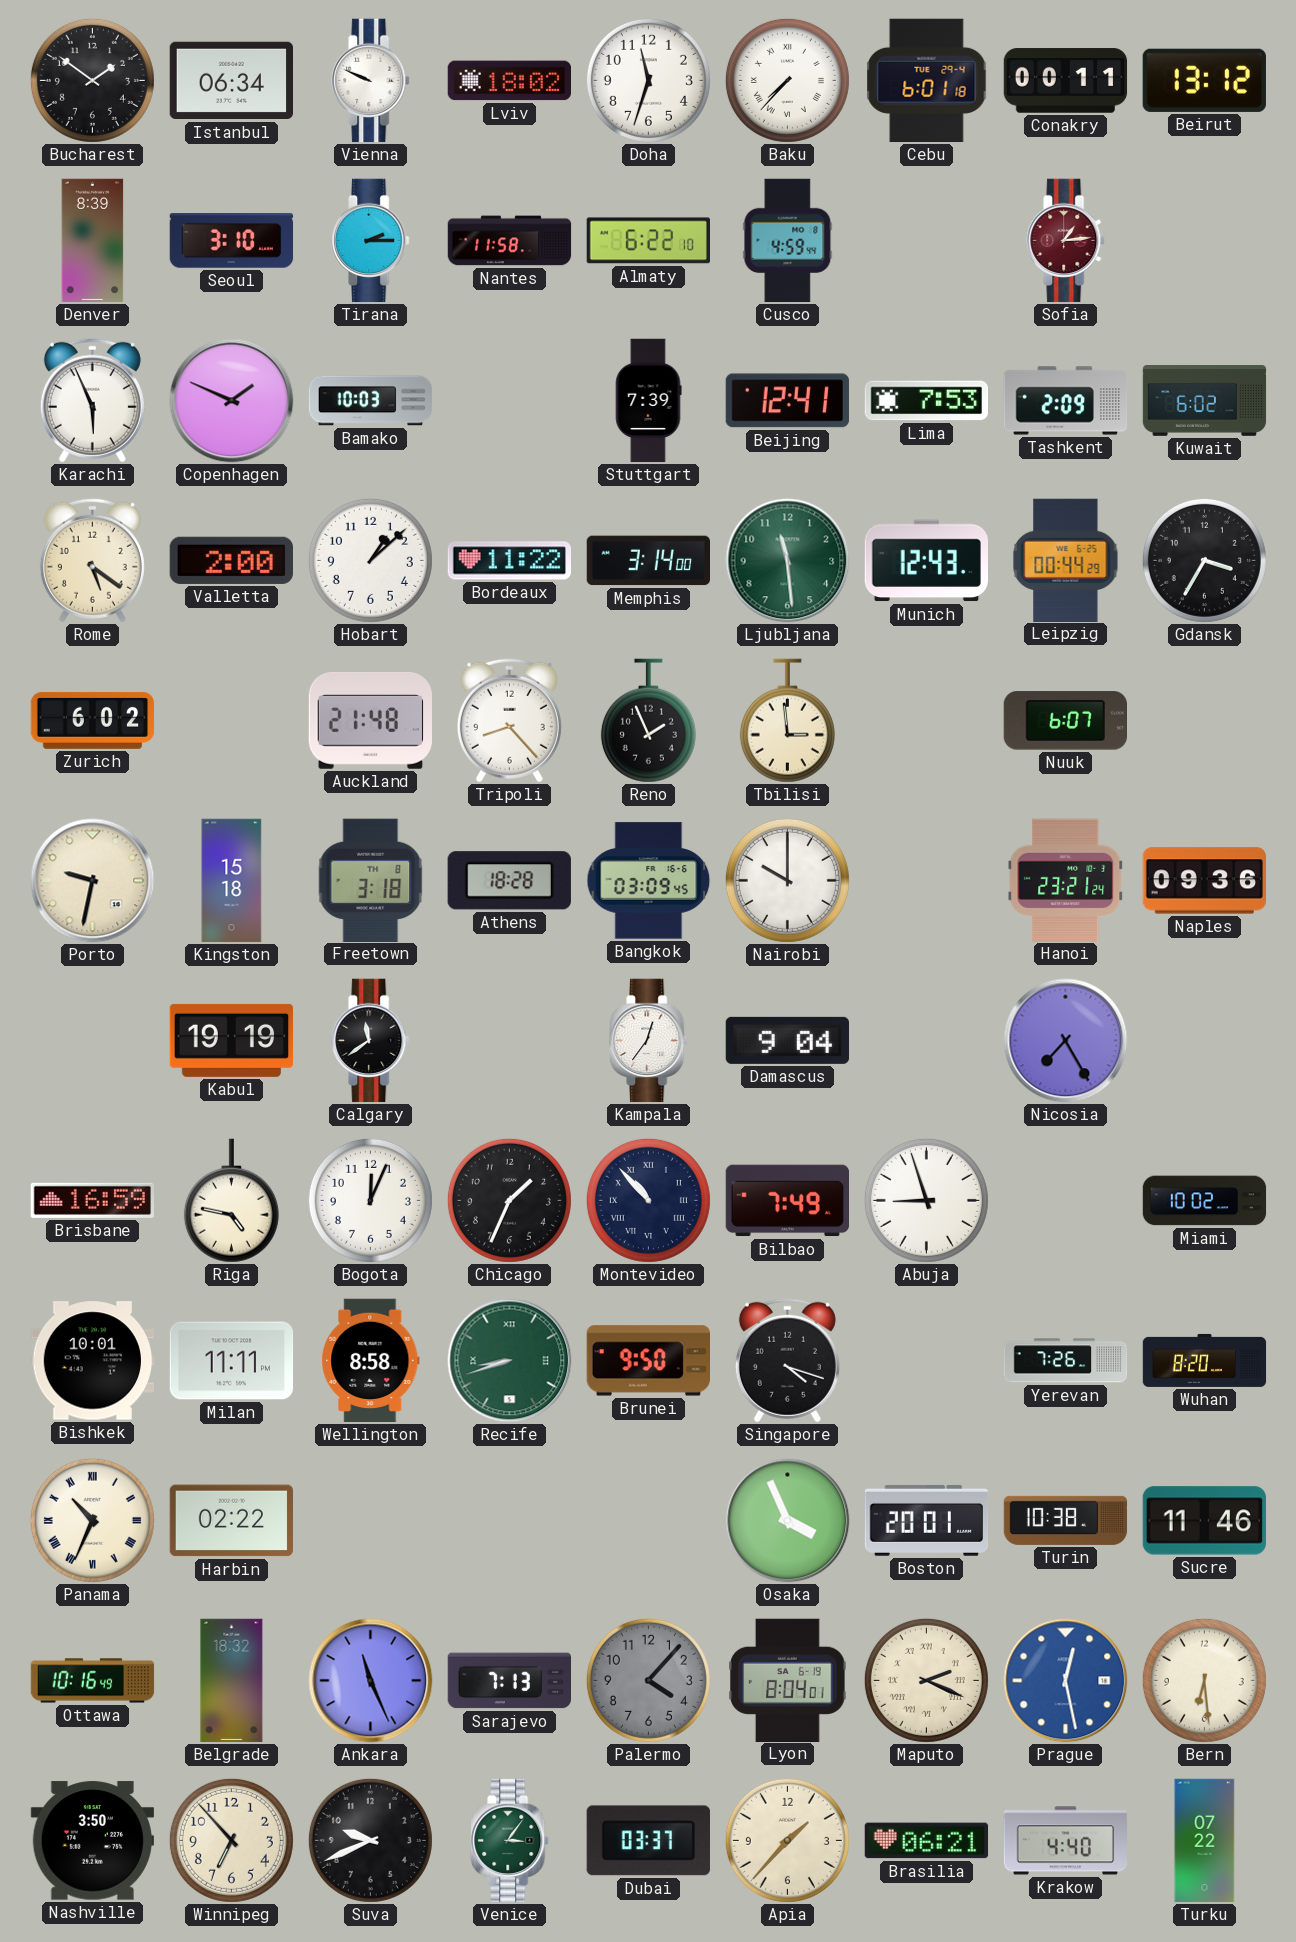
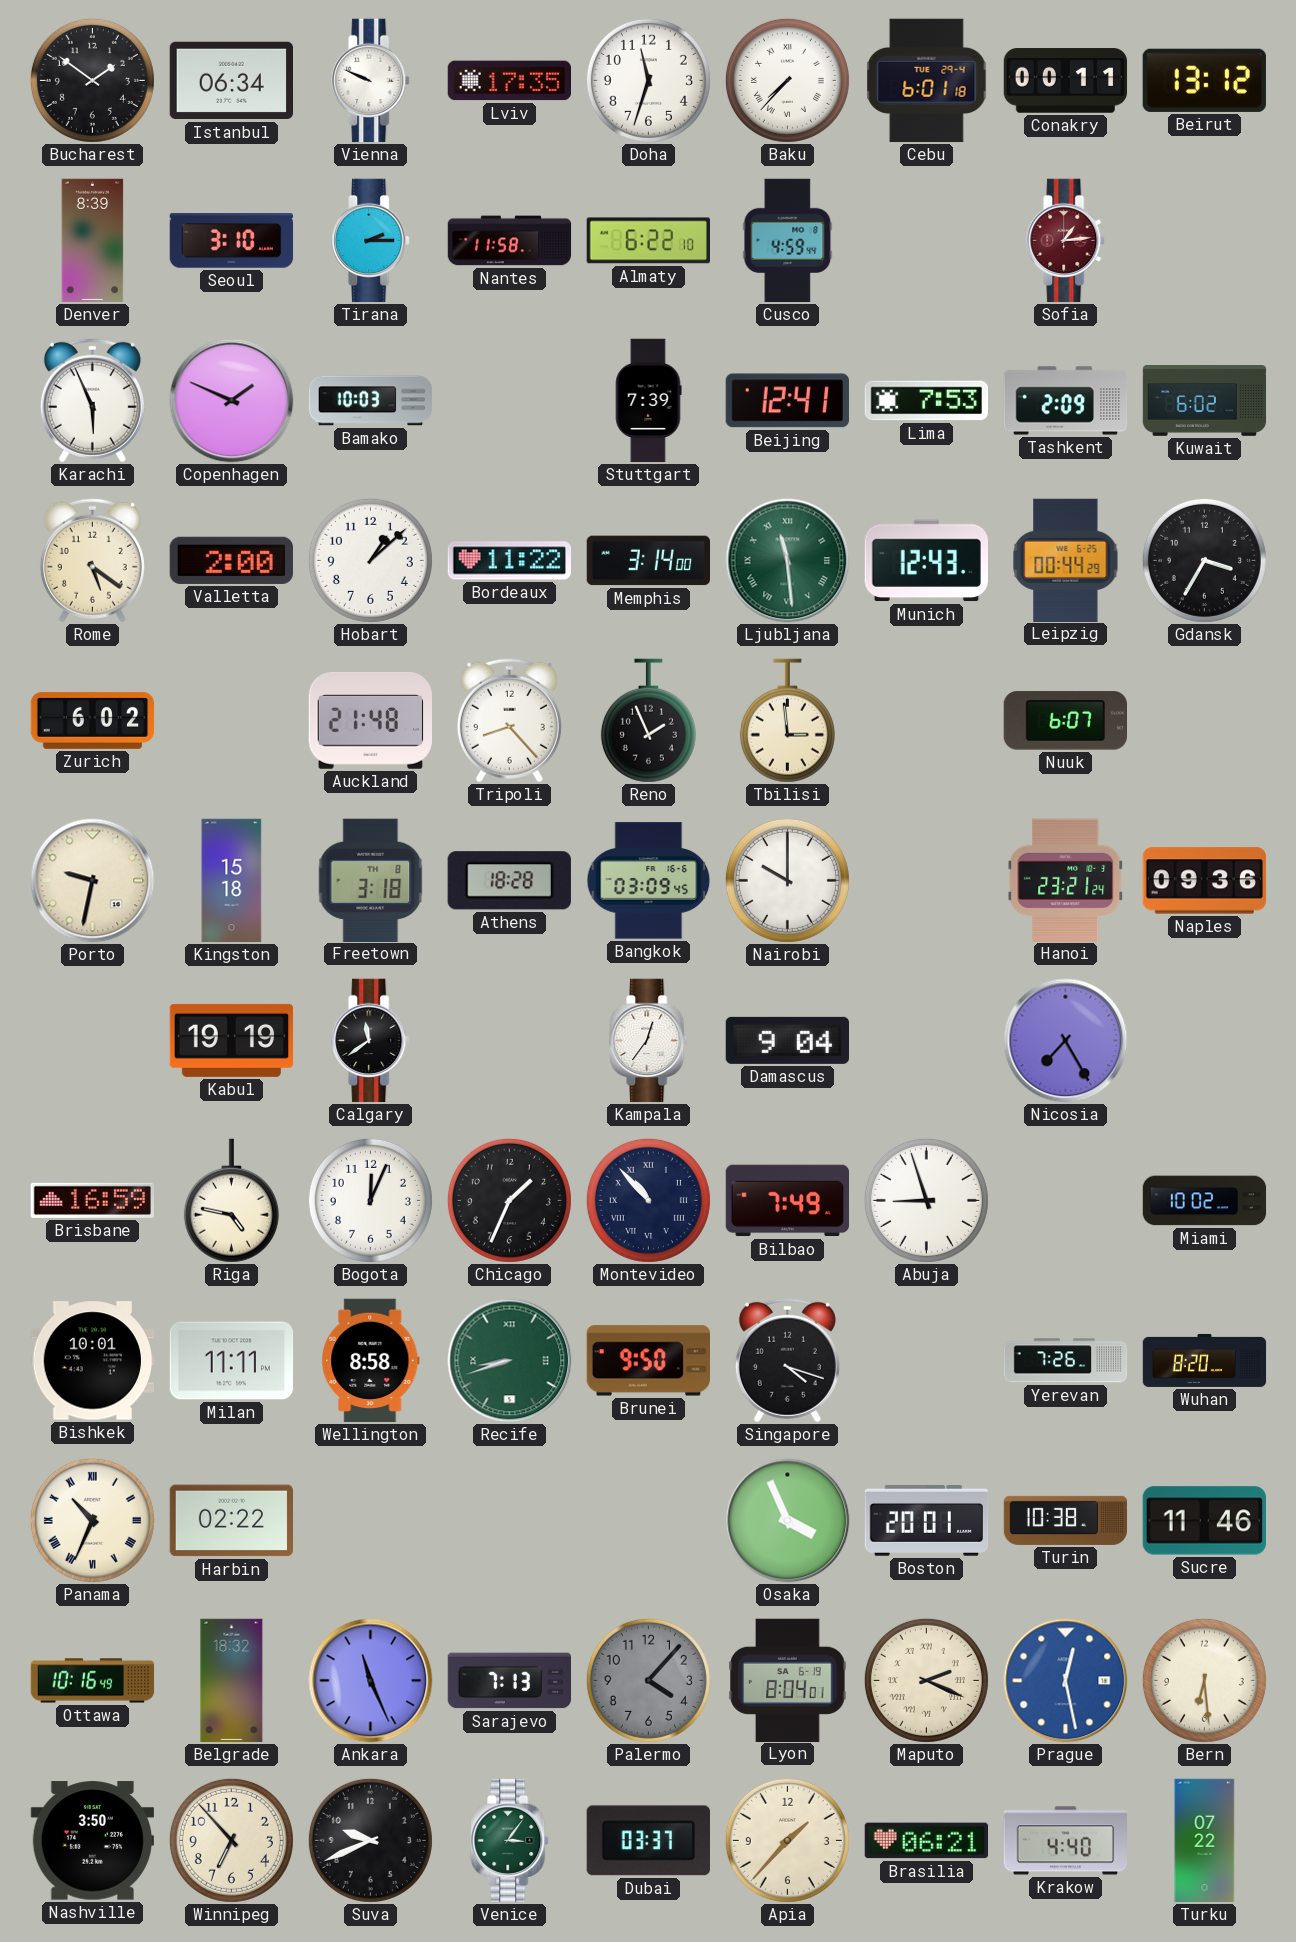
Lviv: 18:02 -> 17:35 (509, 81)
Ljubljana numerals: Arabic -> Roman (788, 561)
